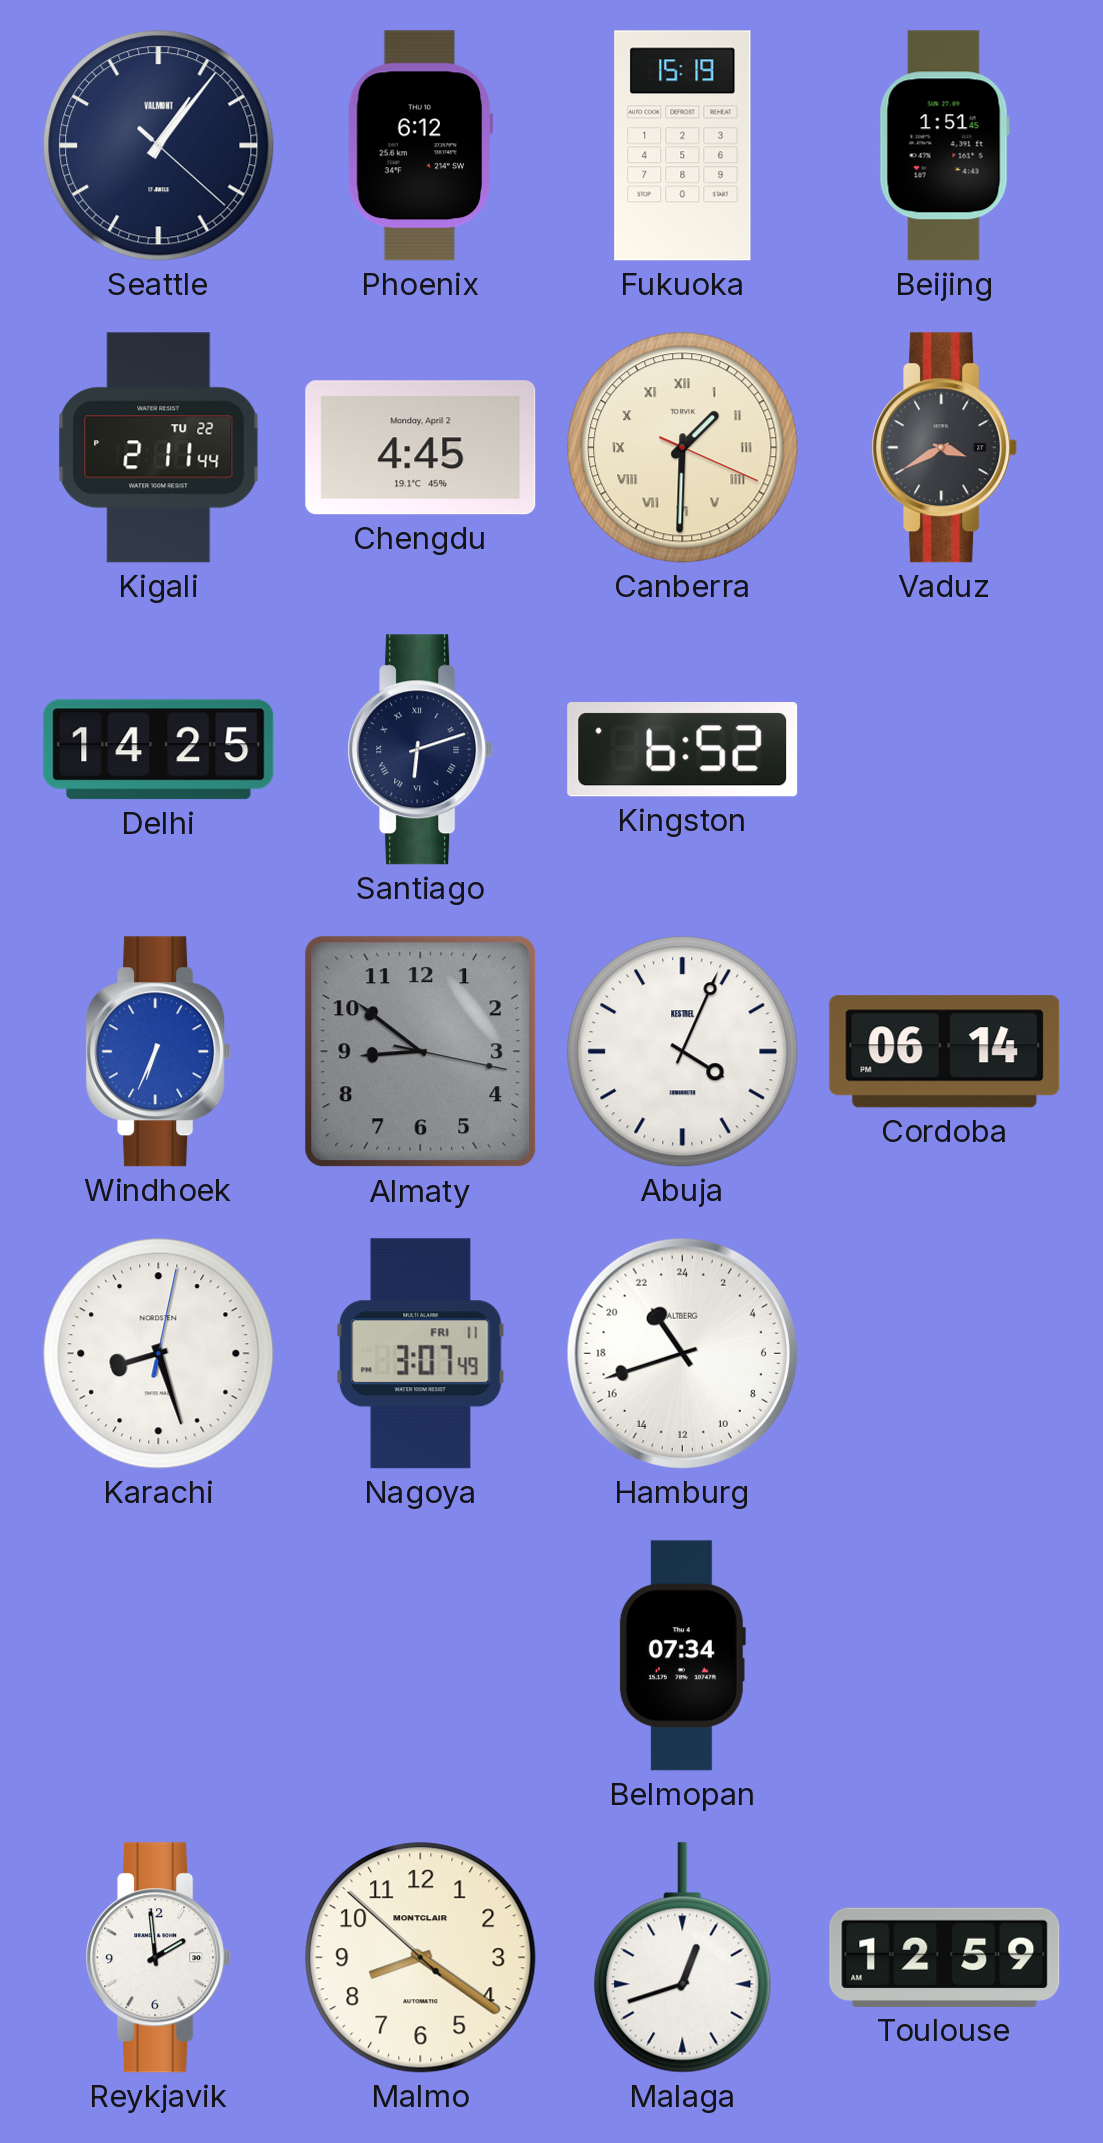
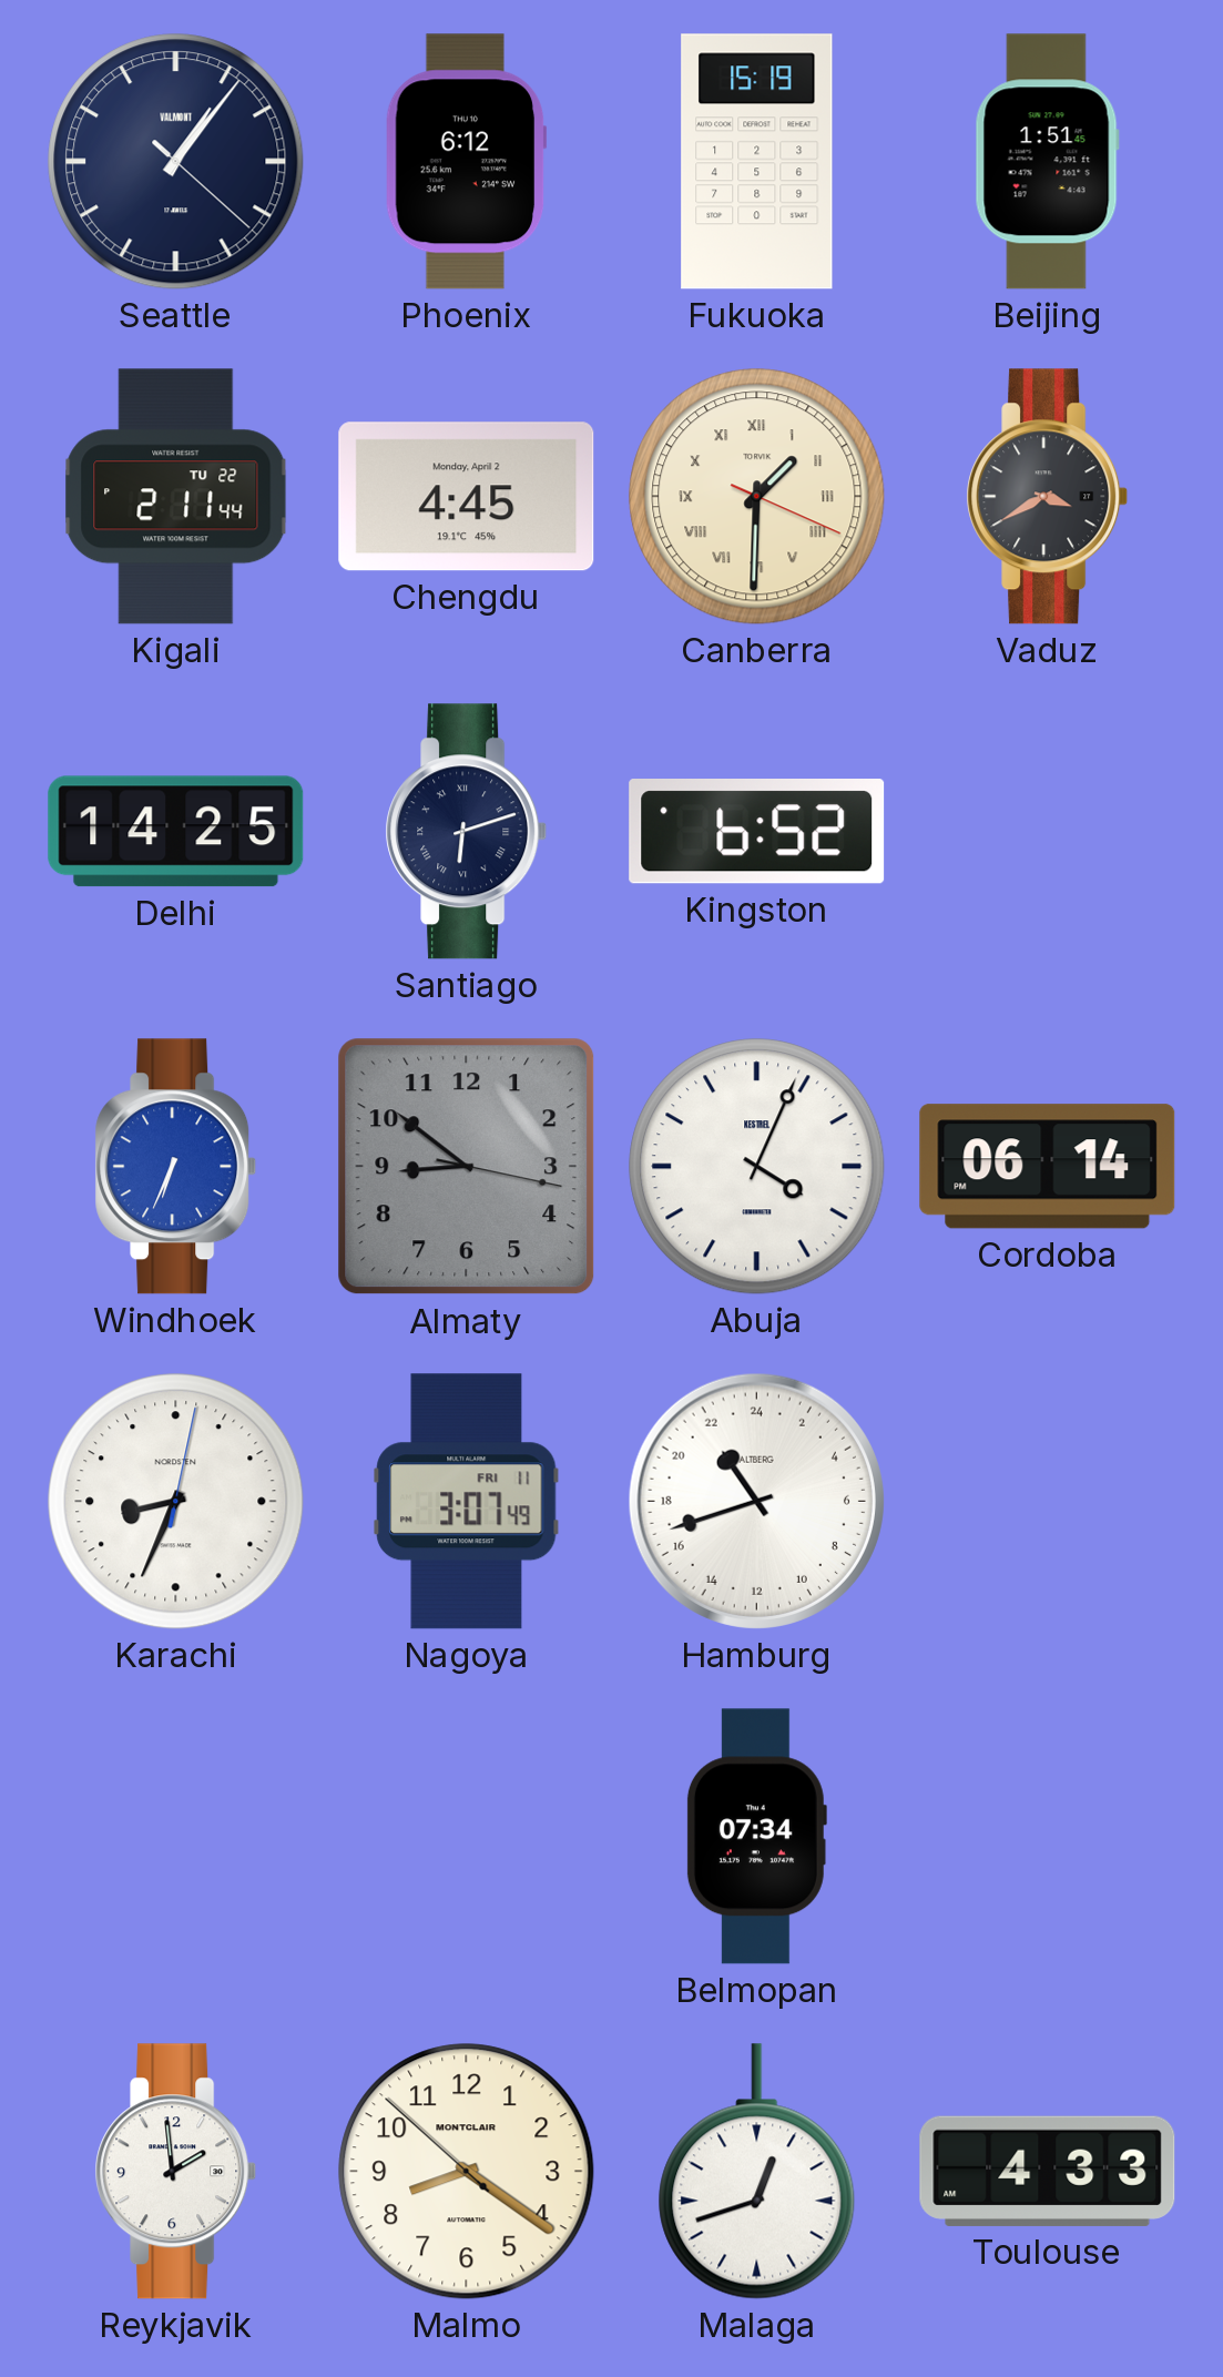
Karachi: 8:27 -> 8:34 (176, 1502)
Toulouse: 12:59 -> 4:33 (1048, 2171)
